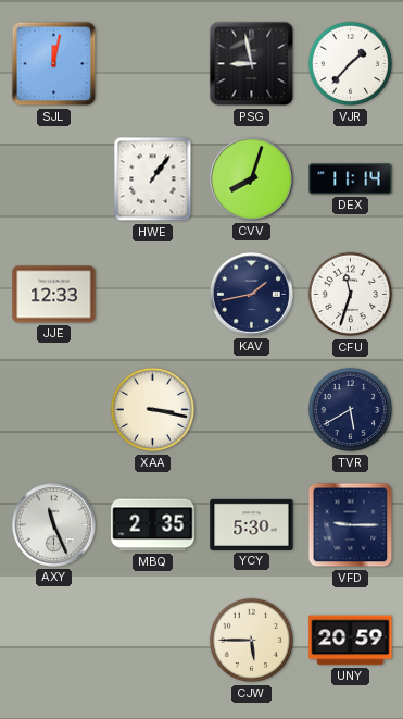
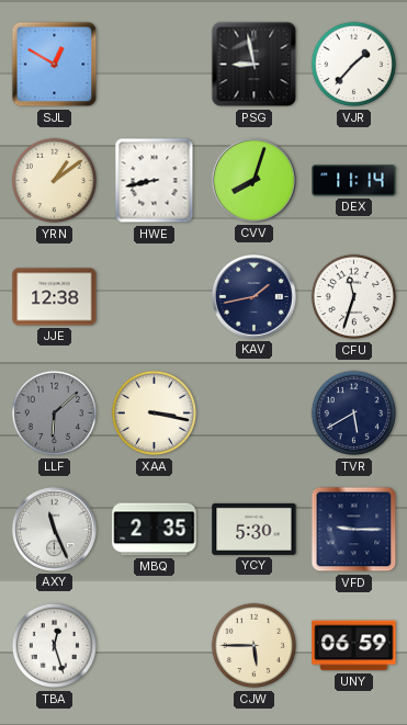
SJL: 12:02 -> 12:50 (55, 65)
YRN: none -> 1:09 (55, 181)
HWE: 1:06 -> 8:43 (155, 181)
JJE: 12:33 -> 12:38 (55, 297)
LLF: none -> 6:08 (55, 414)
TBA: none -> 12:27 (55, 646)
UNY: 20:59 -> 06:59 (354, 646)
